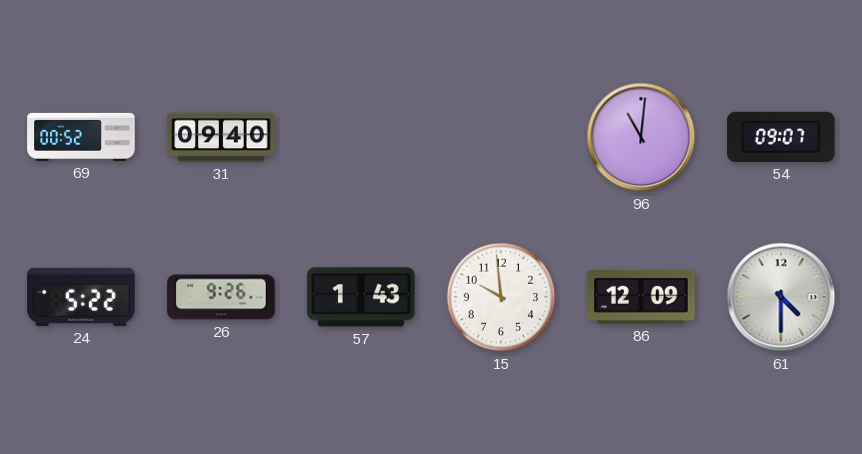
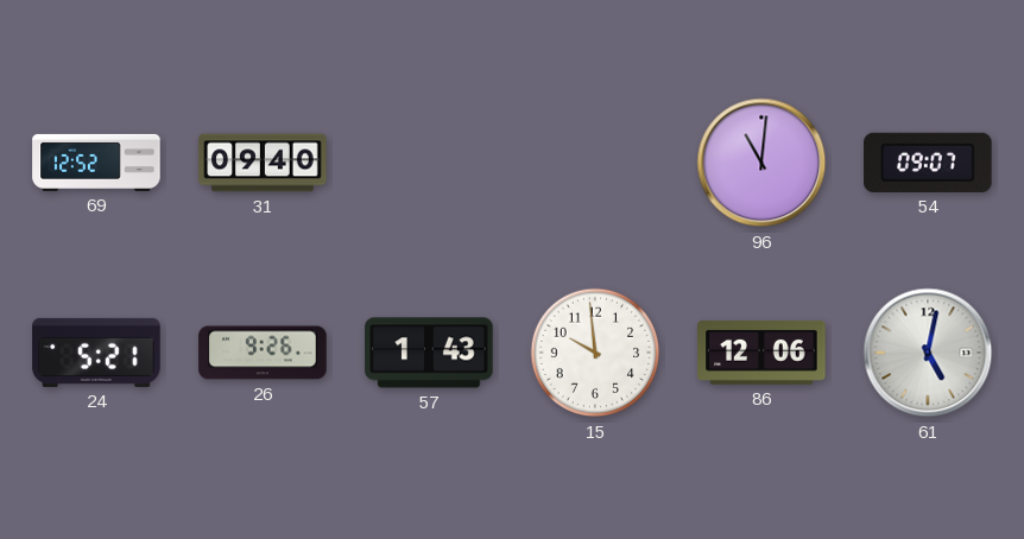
69: 00:52 -> 12:52 (96, 163)
24: 5:22 -> 5:21 (96, 353)
86: 12:09 -> 12:06 (761, 353)
61: 4:30 -> 5:02 (928, 353)
